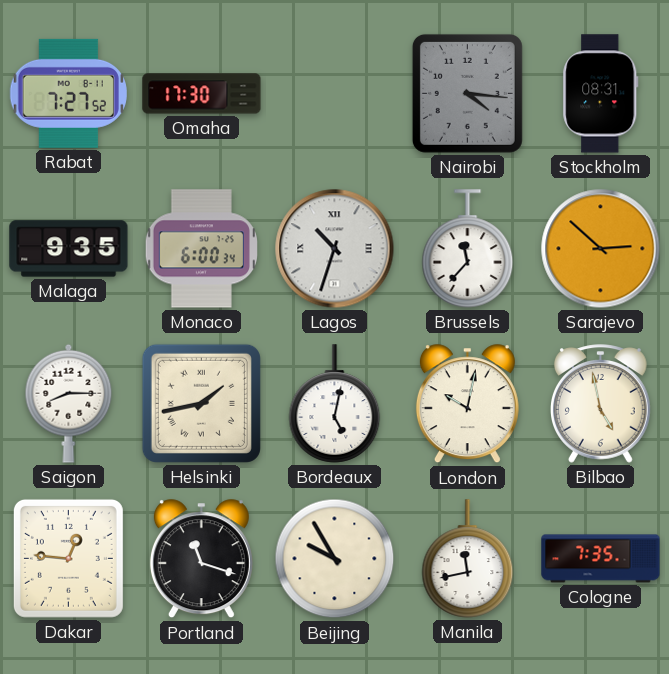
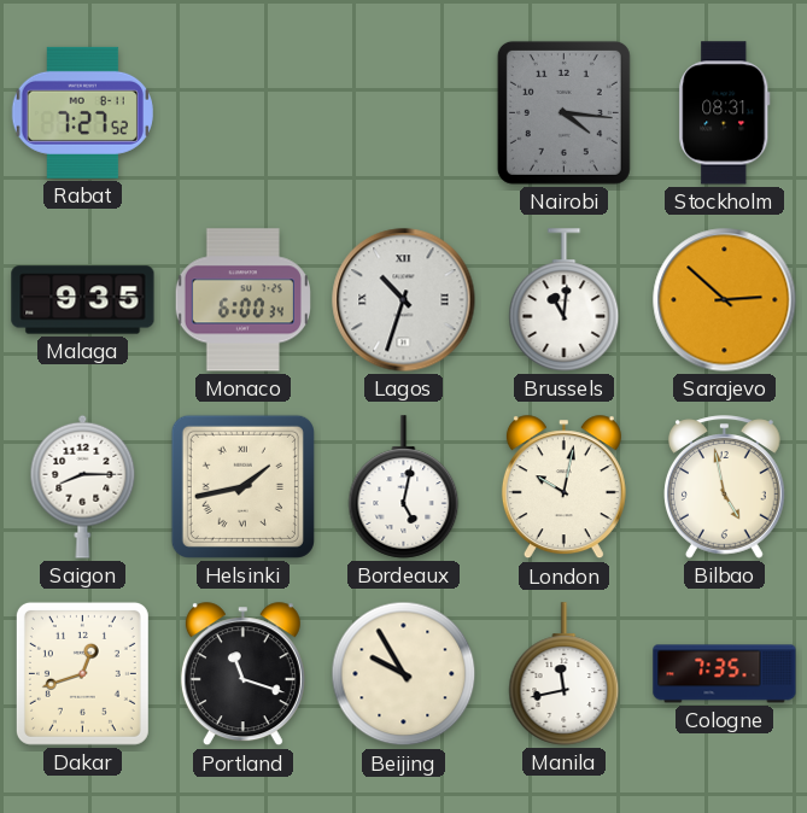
Omaha: 17:30 -> none (202, 94)
Brussels: 11:37 -> 11:01 (565, 300)
Dakar: 12:46 -> 12:42 (82, 673)
